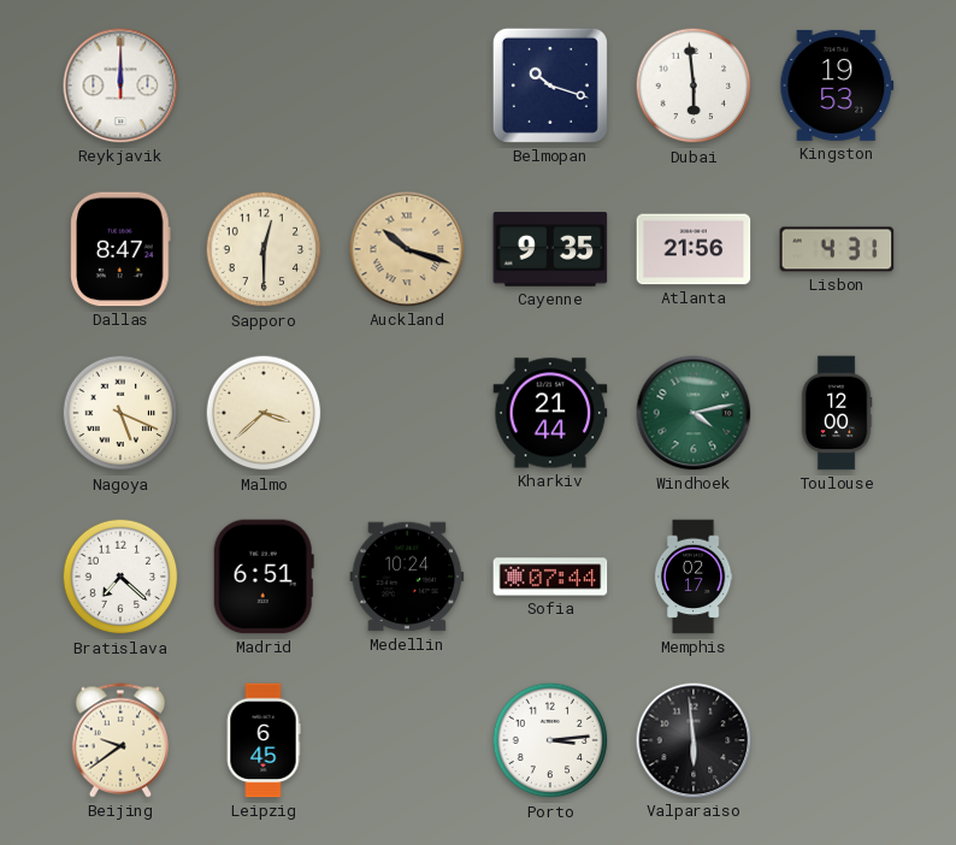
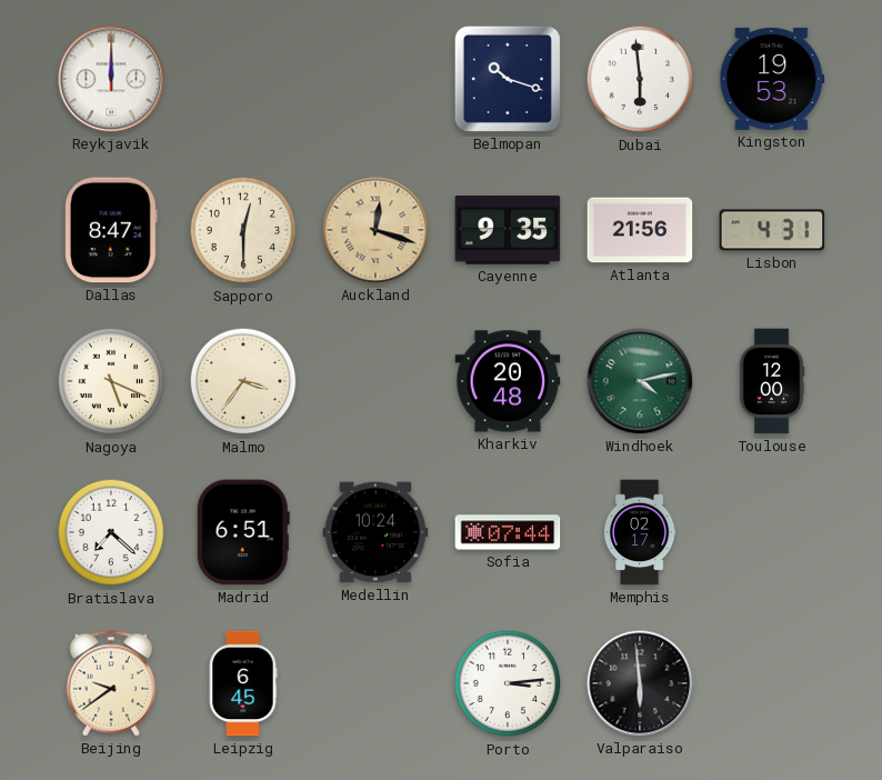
Auckland: 10:18 -> 12:18 (375, 230)
Malmo: 3:38 -> 3:36 (243, 381)
Kharkiv: 21:44 -> 20:48 (508, 381)
